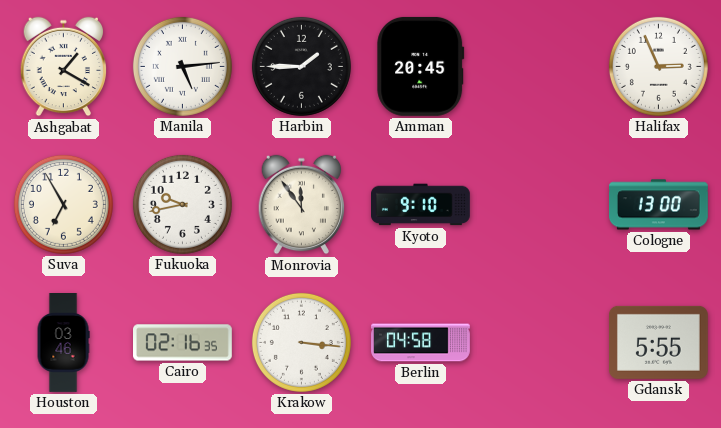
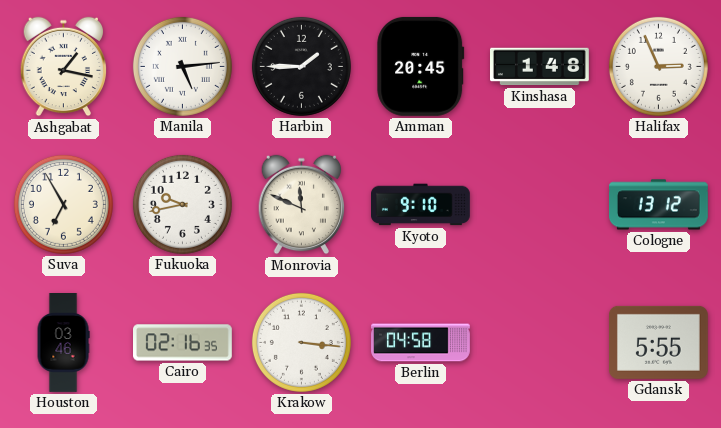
Ashgabat: 1:20 -> 1:17 (63, 67)
Kinshasa: none -> 1:48 (540, 67)
Monrovia: 11:54 -> 11:49 (301, 205)
Cologne: 13:00 -> 13:12 (659, 205)
